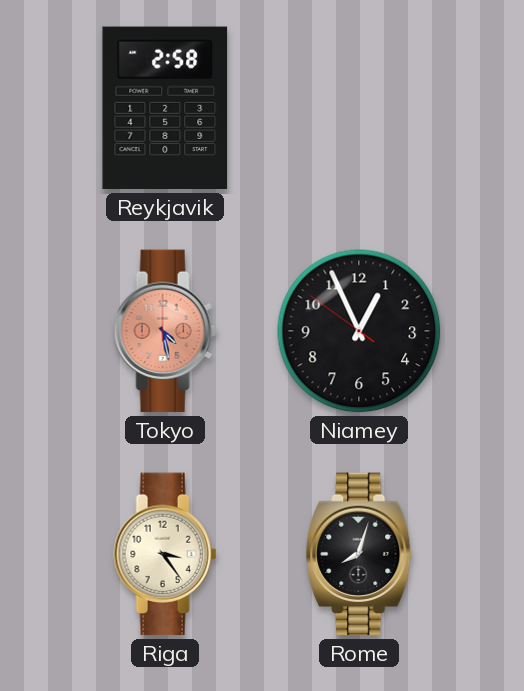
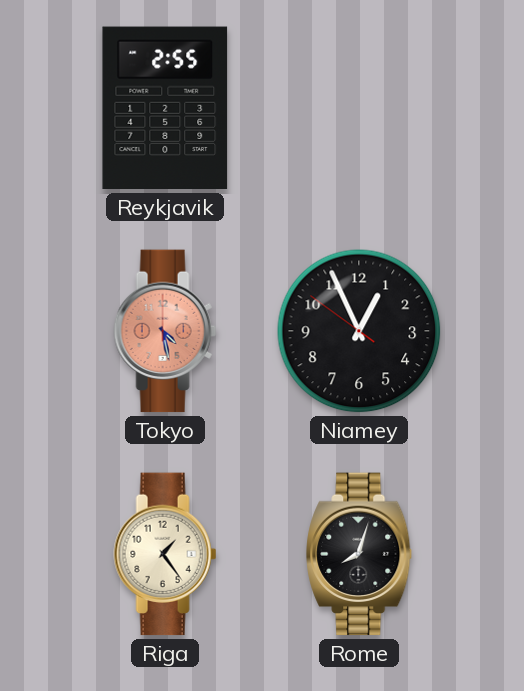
Reykjavik: 2:58 -> 2:55 (165, 108)
Riga: 3:24 -> 1:24 (165, 554)
